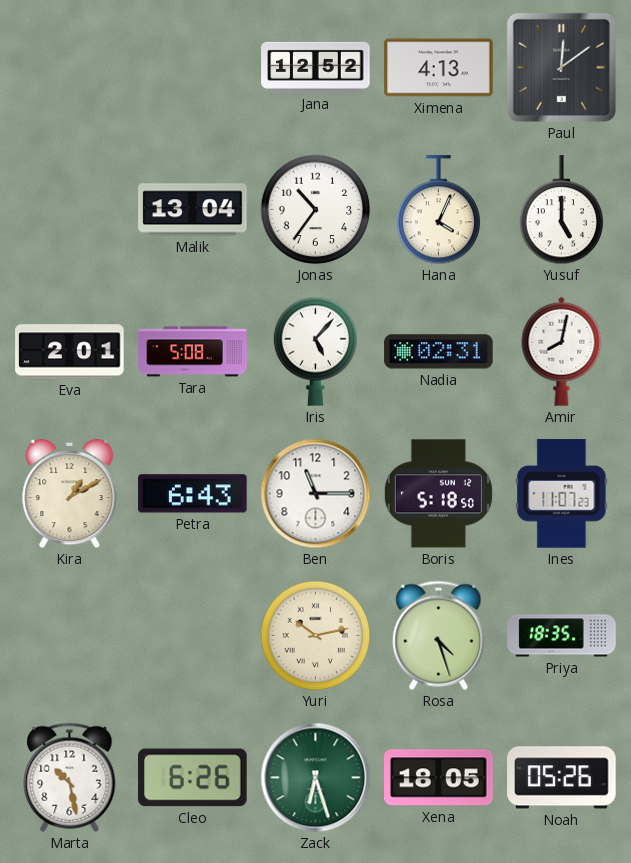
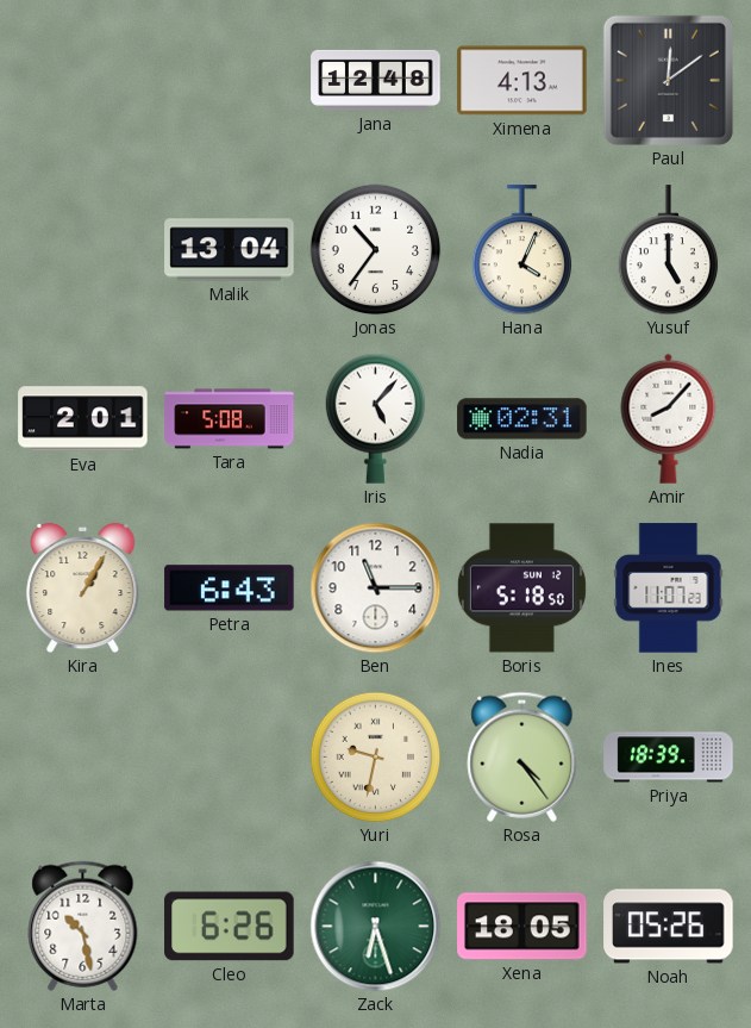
Jana: 12:52 -> 12:48 (376, 80)
Amir: 8:02 -> 8:07 (669, 418)
Kira: 1:10 -> 1:05 (83, 588)
Yuri: 10:13 -> 9:32 (376, 758)
Rosa: 4:27 -> 4:24 (522, 756)
Priya: 18:35 -> 18:39 (669, 758)
